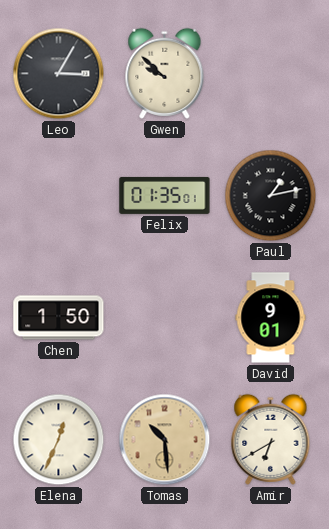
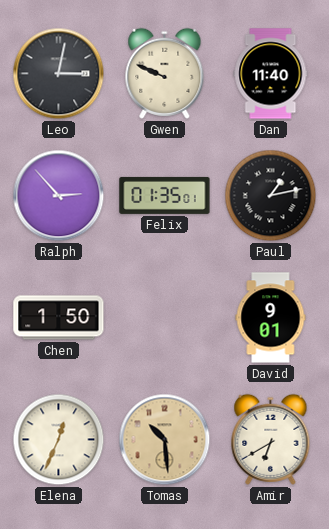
Leo: 3:05 -> 3:02 (59, 74)
Gwen: 9:52 -> 9:49 (165, 73)
Dan: none -> 11:40 (271, 74)
Ralph: none -> 2:53 (59, 196)
